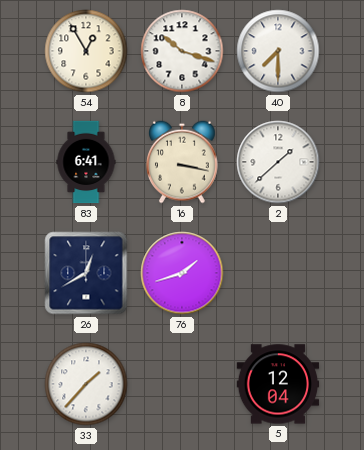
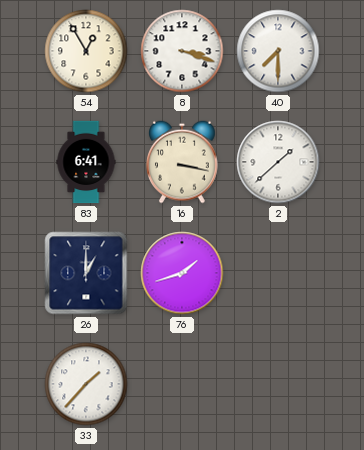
8: 10:18 -> 3:18 (182, 51)
26: 12:40 -> 1:00 (86, 273)
5: 12:04 -> none (278, 384)
